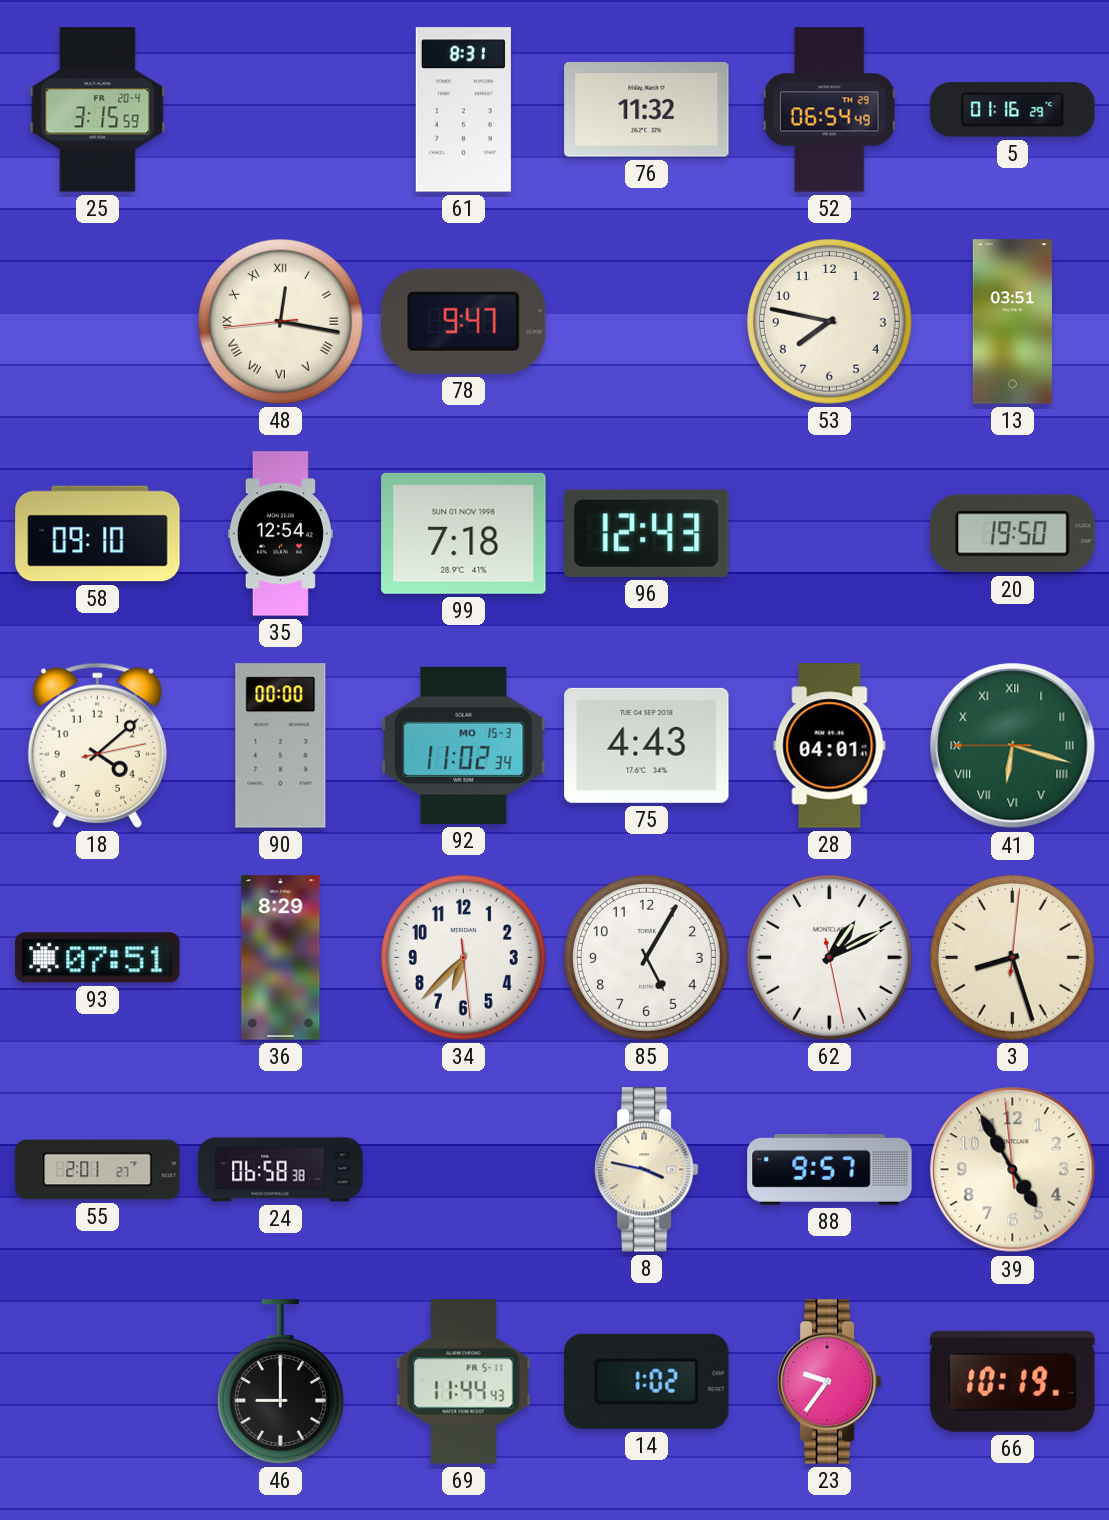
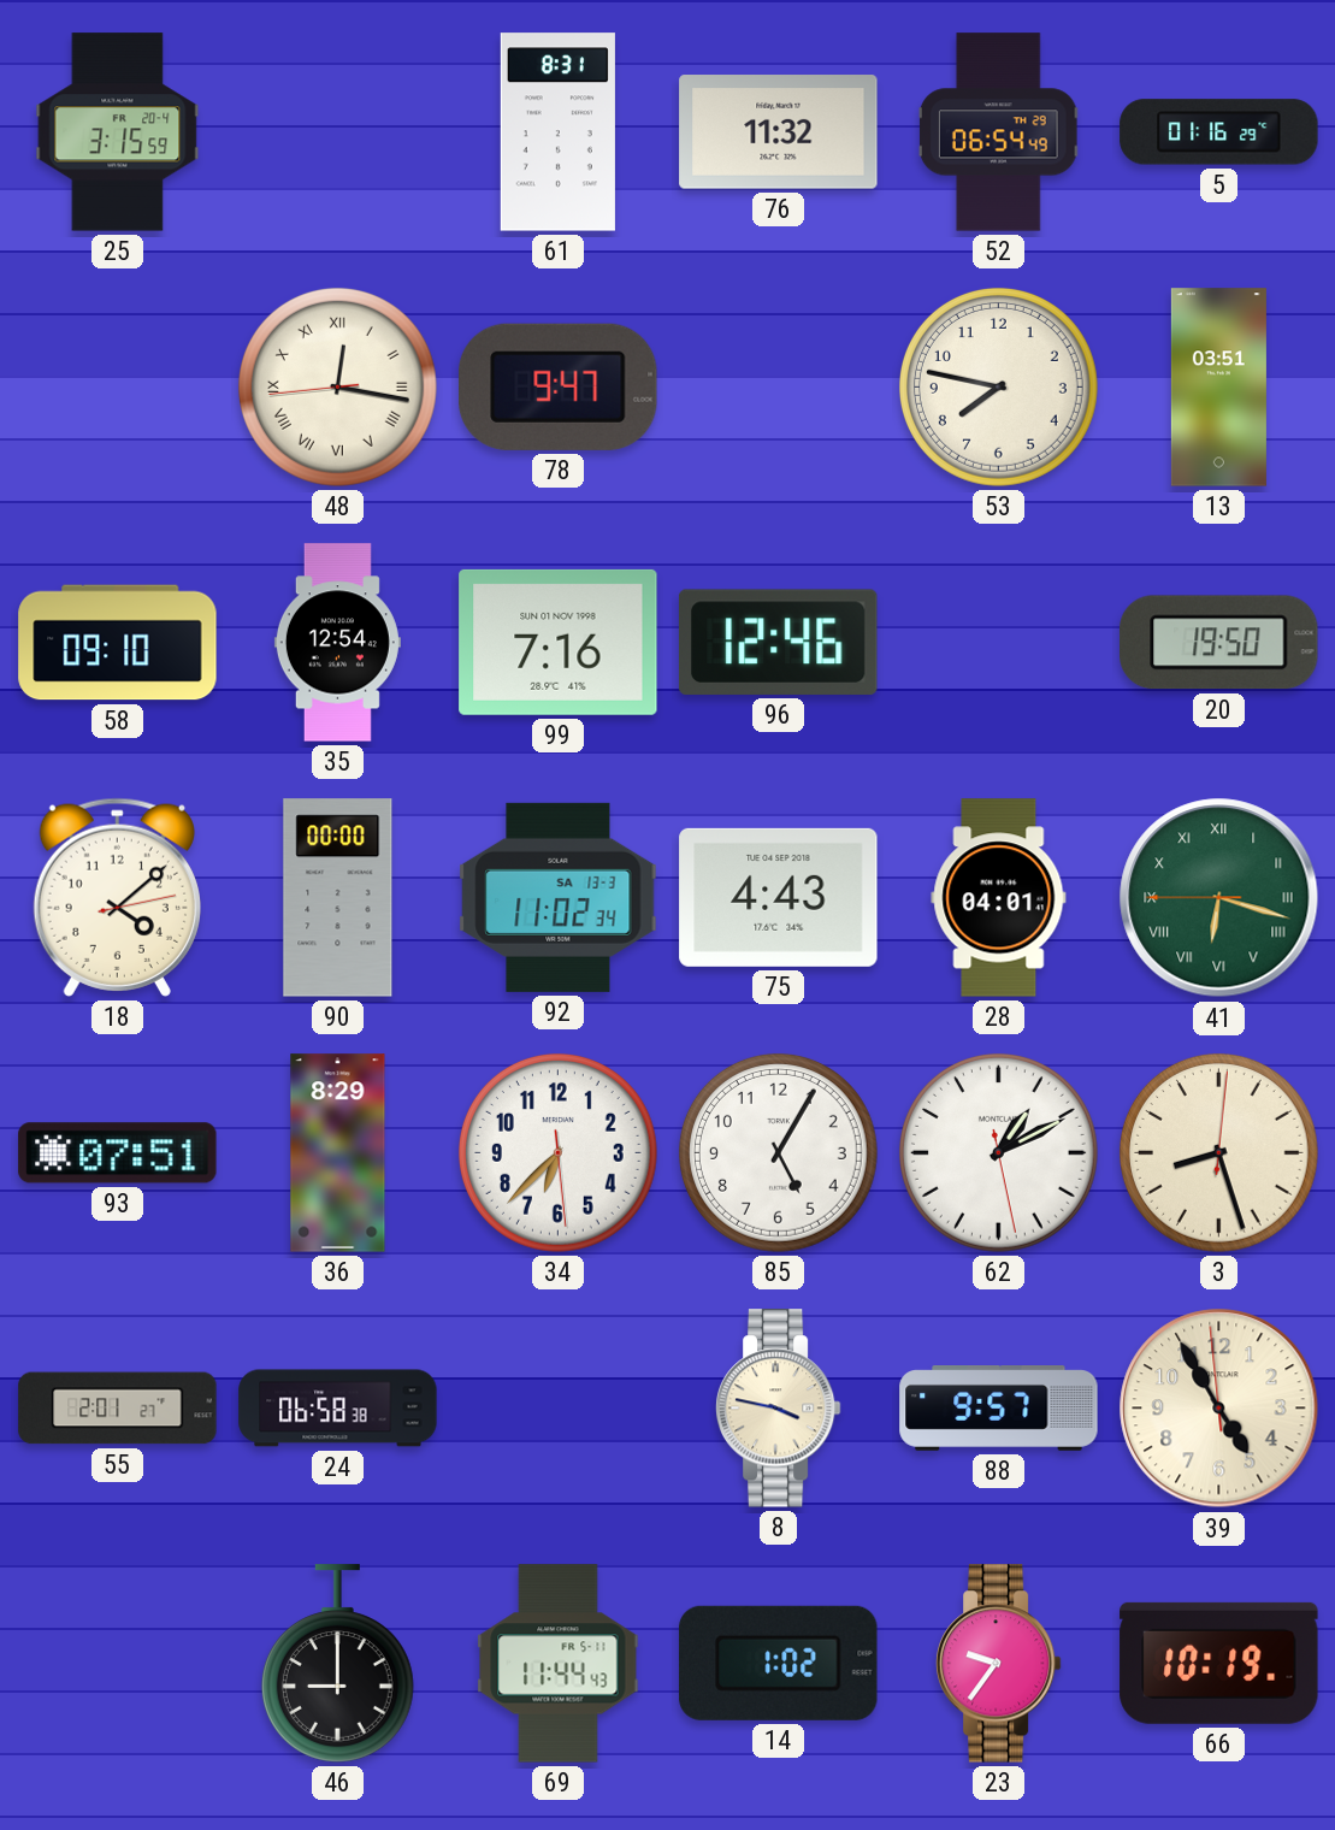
99: 7:18 -> 7:16 (559, 642)
96: 12:43 -> 12:46 (778, 642)
92 date: MO 15-3 -> SA 13-3 (559, 897)
